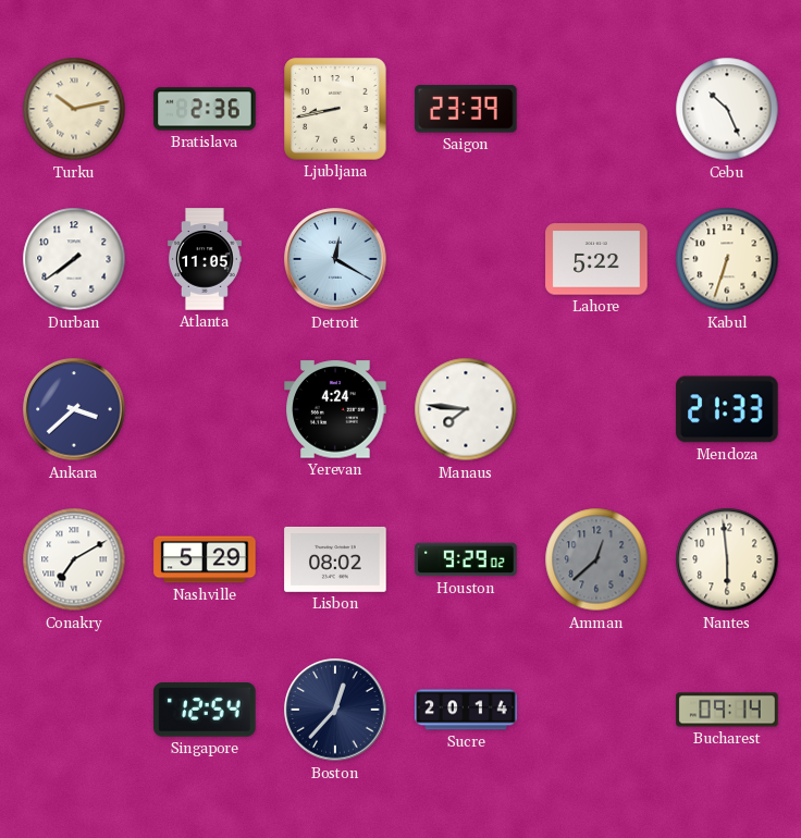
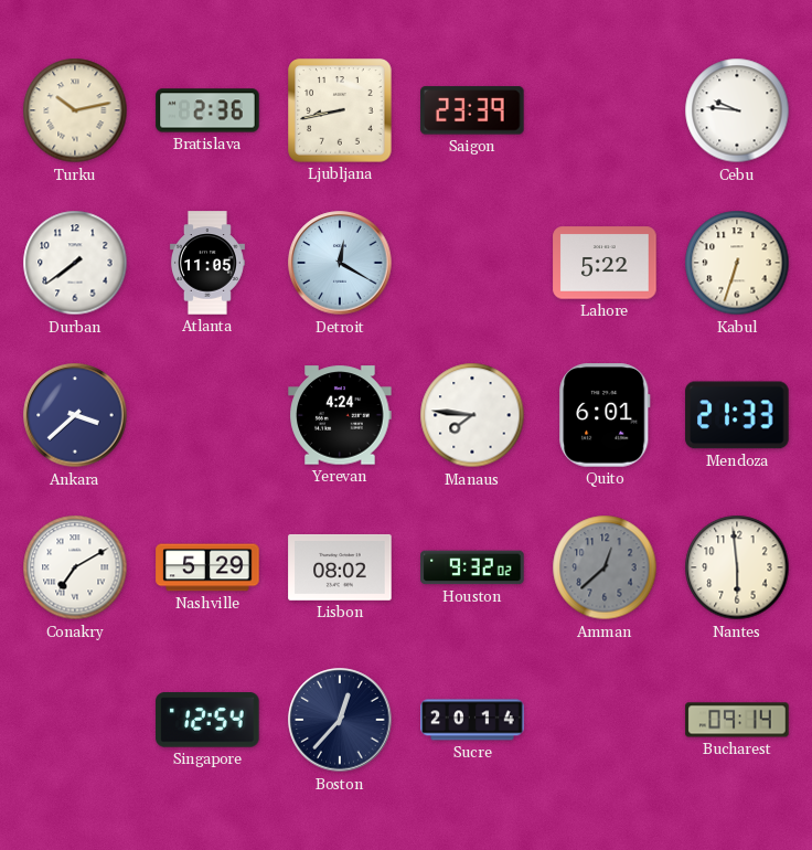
Cebu: 10:26 -> 9:46 (737, 110)
Quito: none -> 6:01 (605, 415)
Houston: 9:29 -> 9:32 (472, 567)
